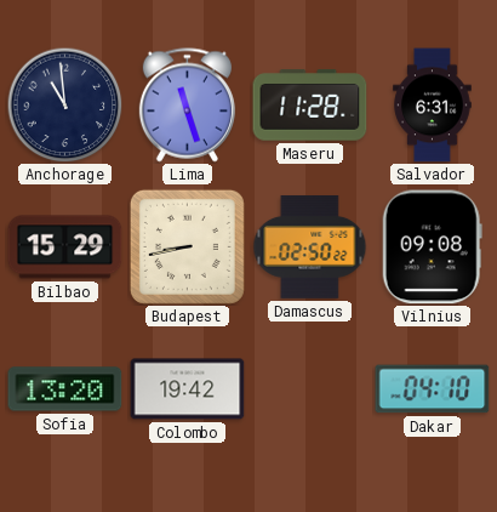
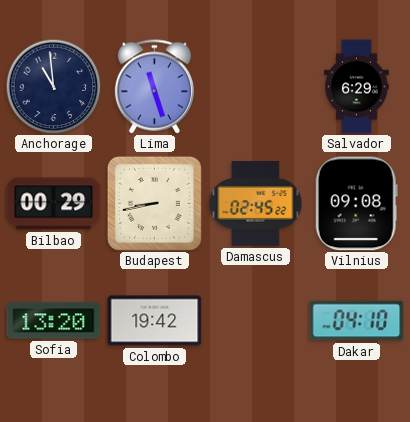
Maseru: 11:28 -> none (310, 106)
Salvador: 6:31 -> 6:29 (357, 87)
Bilbao: 15:29 -> 00:29 (54, 204)
Damascus: 02:50 -> 02:45 (256, 203)
